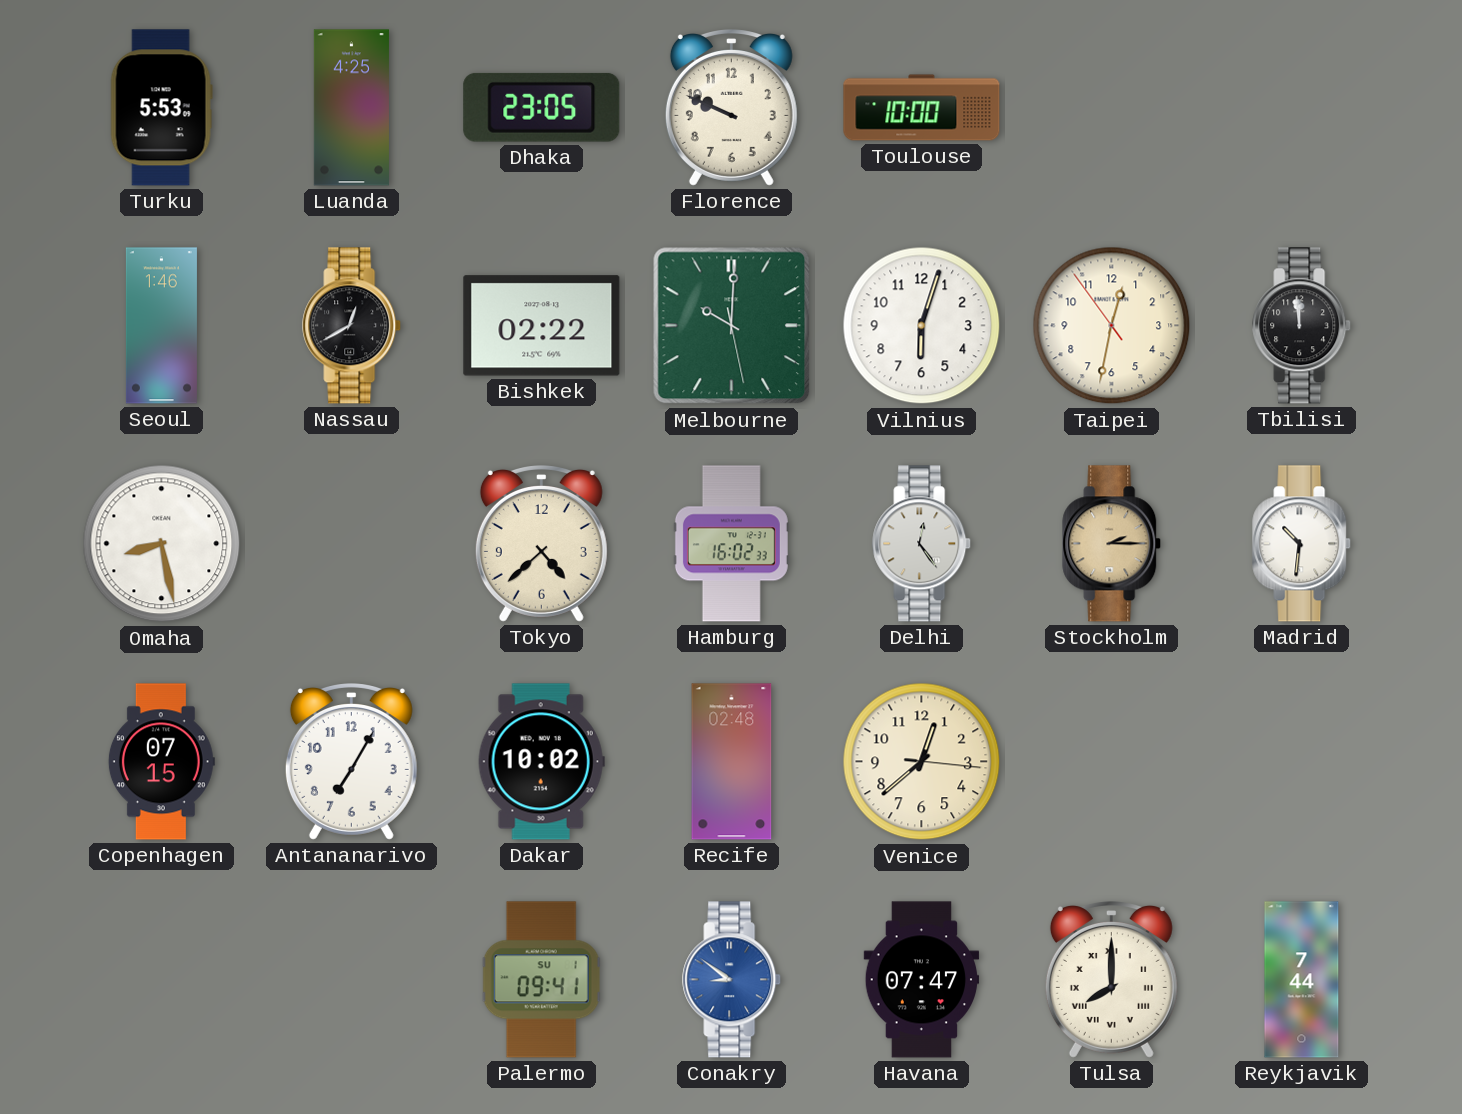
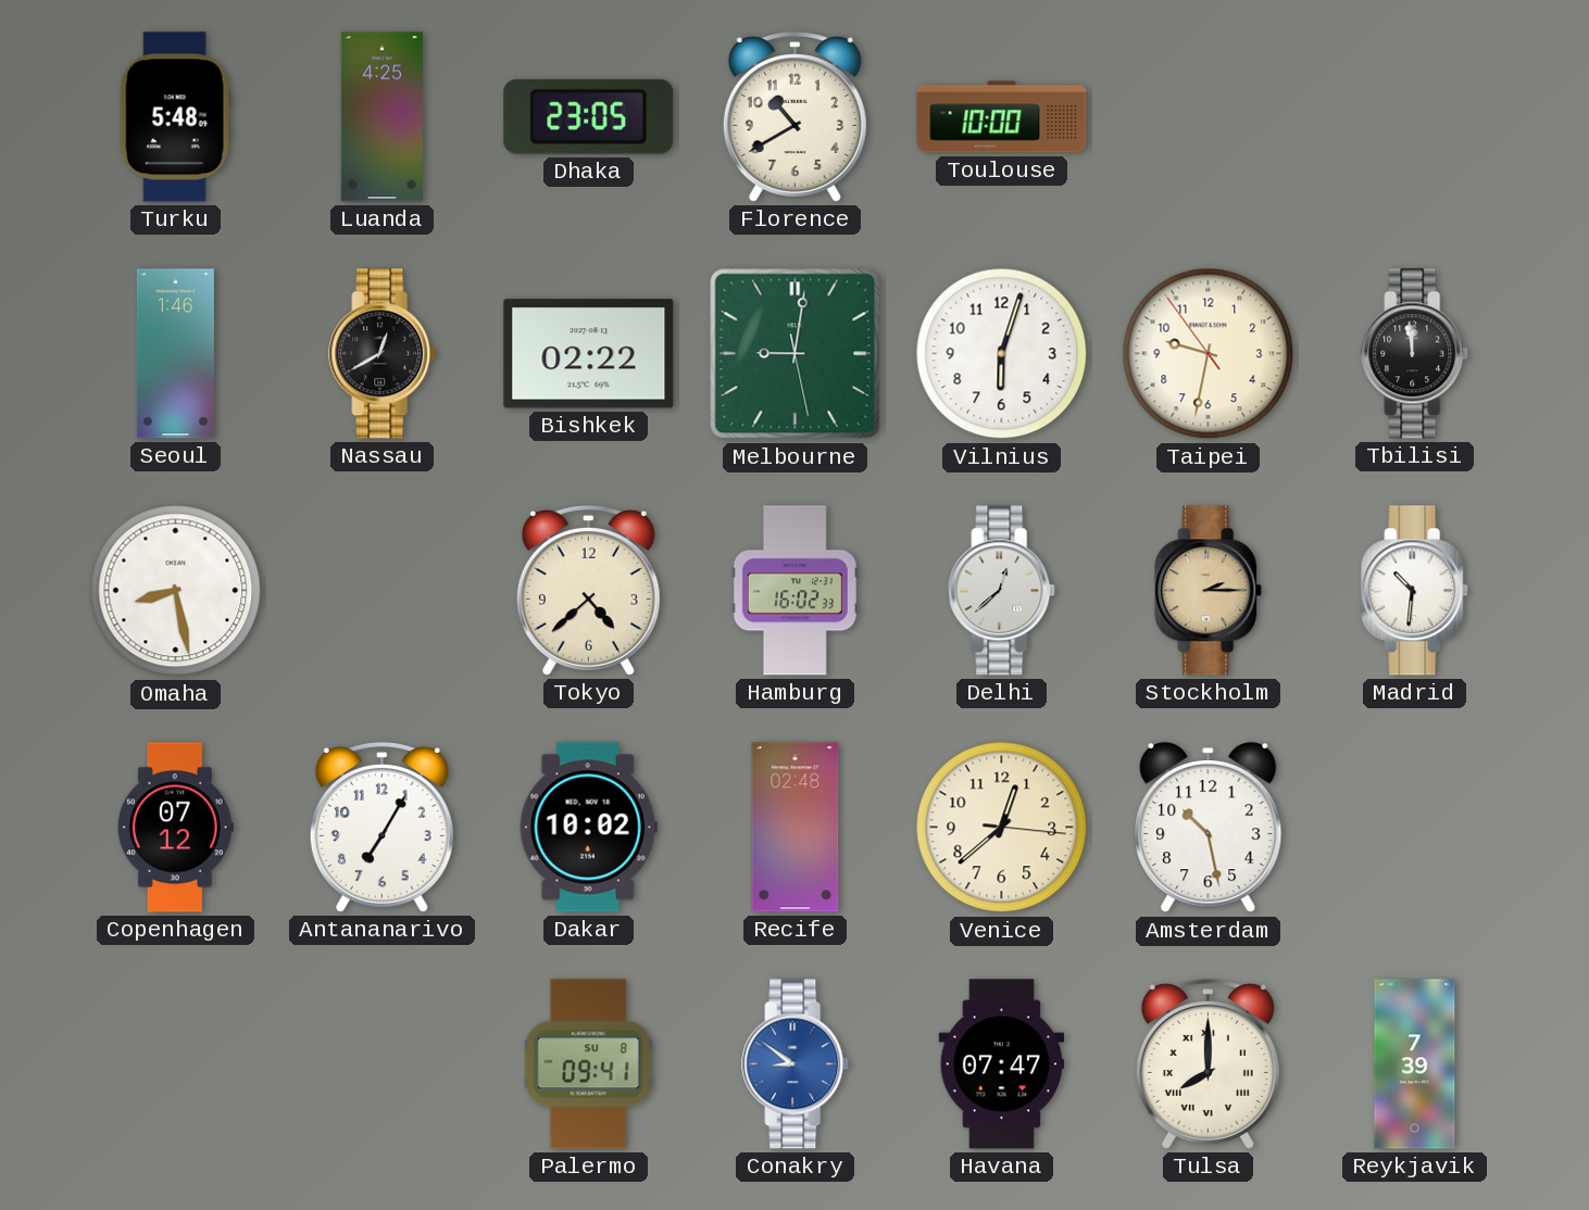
Turku: 5:53 -> 5:48 (175, 117)
Florence: 9:49 -> 10:40 (795, 117)
Melbourne: 10:00 -> 9:01 (796, 354)
Taipei: 12:31 -> 9:31 (1209, 354)
Delhi: 12:24 -> 12:38 (1002, 591)
Copenhagen: 07:15 -> 07:12 (175, 828)
Amsterdam: none -> 10:28 (1209, 829)
Palermo date: SU 1 -> SU 8 (589, 1064)
Reykjavik: 7:44 -> 7:39 (1415, 1064)
